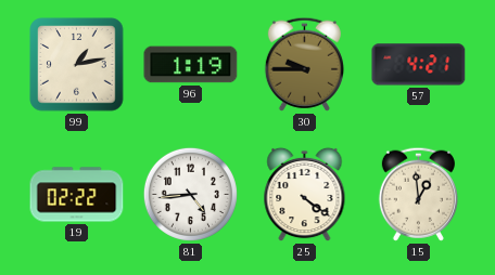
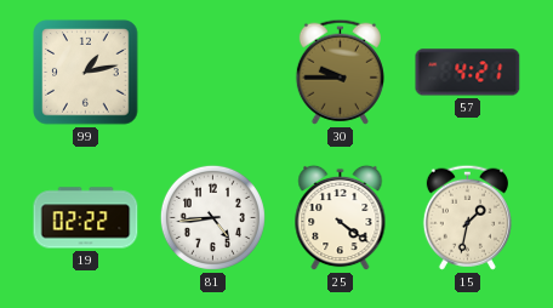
96: 1:19 -> none (191, 65)
15: 12:59 -> 1:32 (467, 217)
